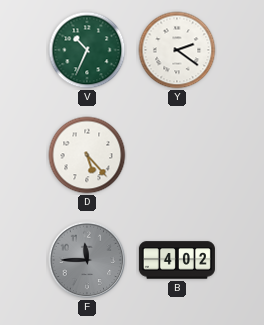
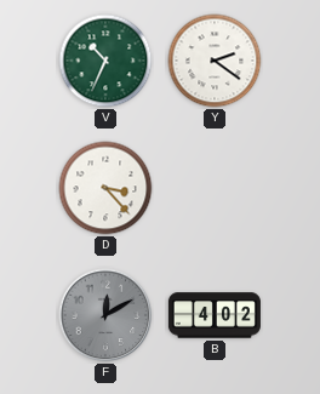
D: 5:23 -> 3:23 (105, 188)
F: 11:45 -> 12:10 (105, 315)
